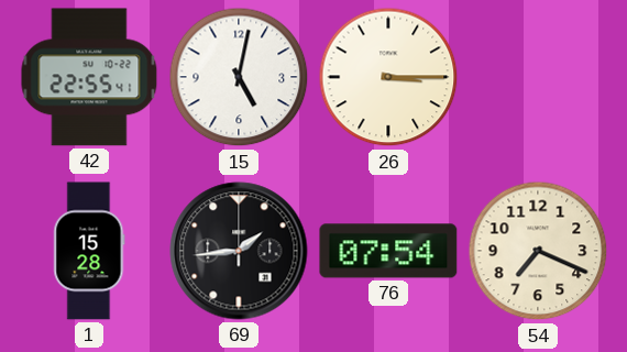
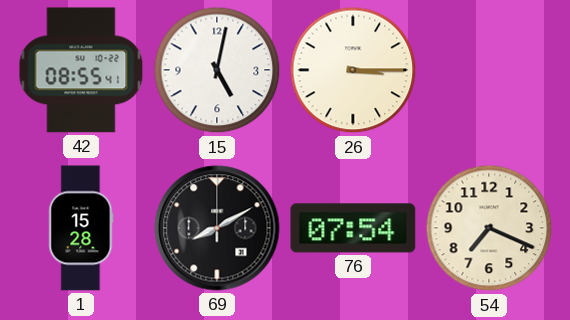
42: 22:55 -> 08:55 (81, 70)
69: 1:44 -> 8:10 (217, 228)
